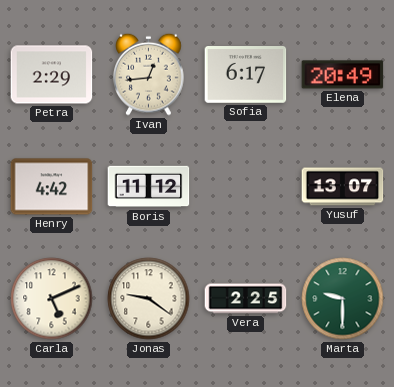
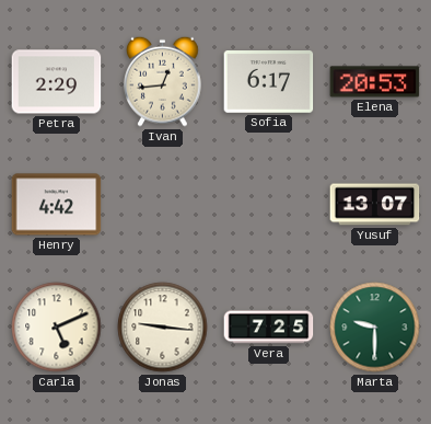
Elena: 20:49 -> 20:53 (375, 82)
Boris: 11:12 -> none (149, 187)
Jonas: 9:21 -> 9:16 (163, 328)
Vera: 2:25 -> 7:25 (269, 328)
